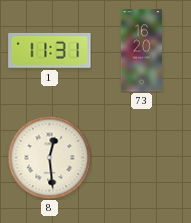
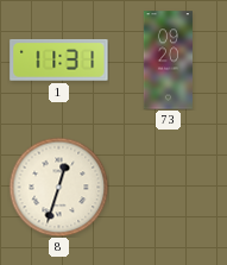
73: 16:20 -> 09:20 (168, 61)
8: 12:29 -> 12:33 (58, 187)
